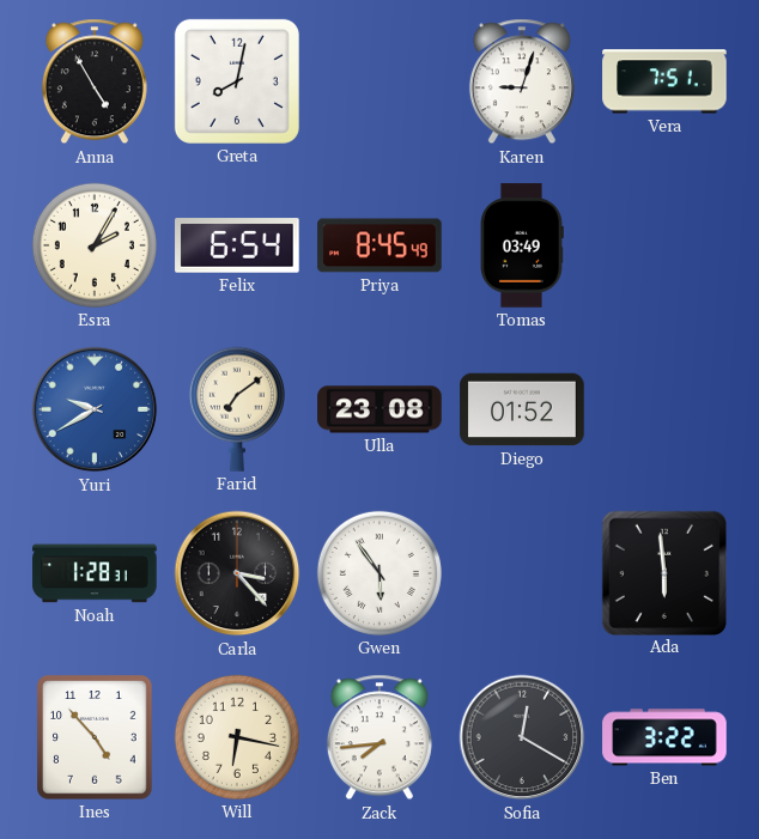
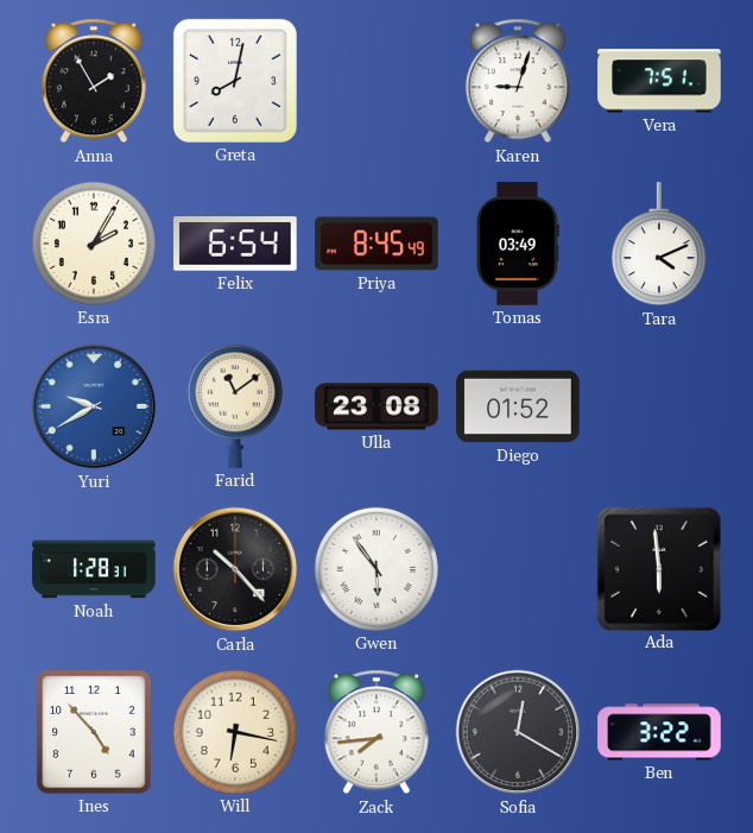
Anna: 4:55 -> 1:55 (94, 81)
Tara: none -> 4:11 (659, 245)
Farid: 7:09 -> 11:09 (235, 406)
Carla: 3:23 -> 10:23 (235, 569)
